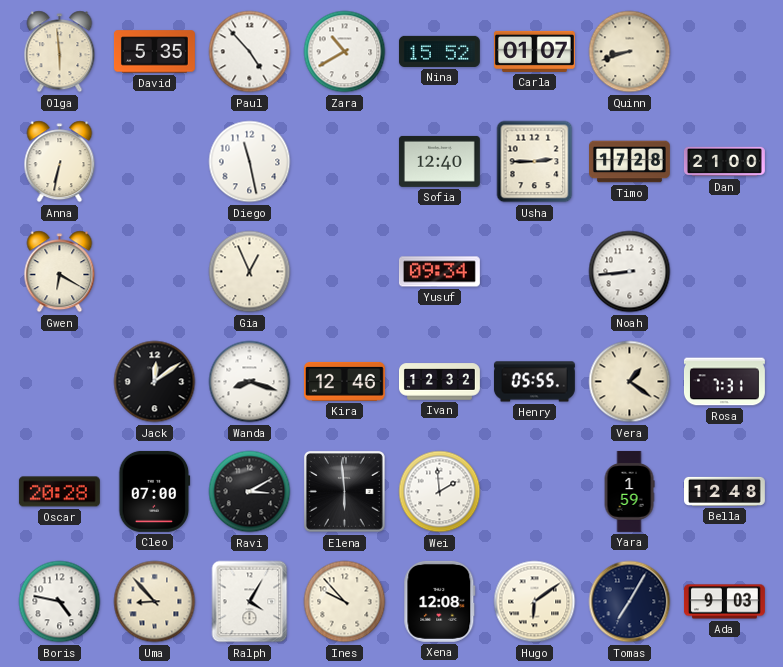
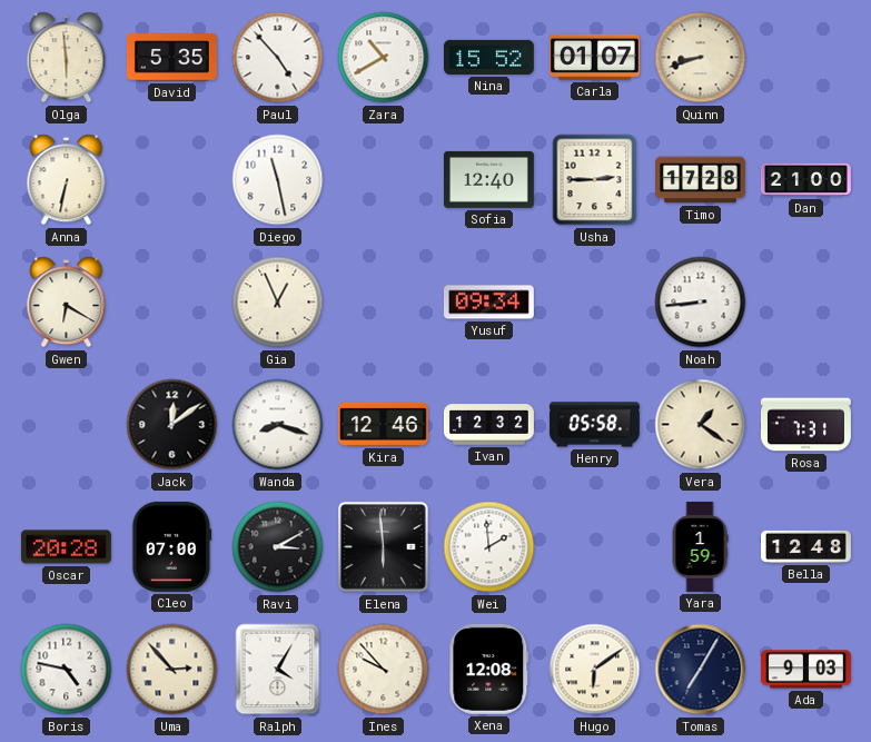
Henry: 05:55 -> 05:58 (594, 425)
Uma: 8:53 -> 2:53 (172, 670)
